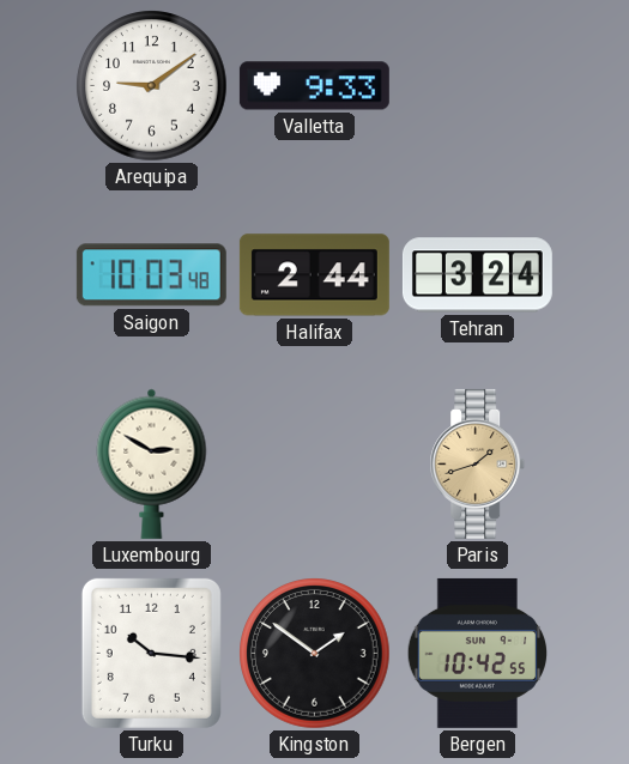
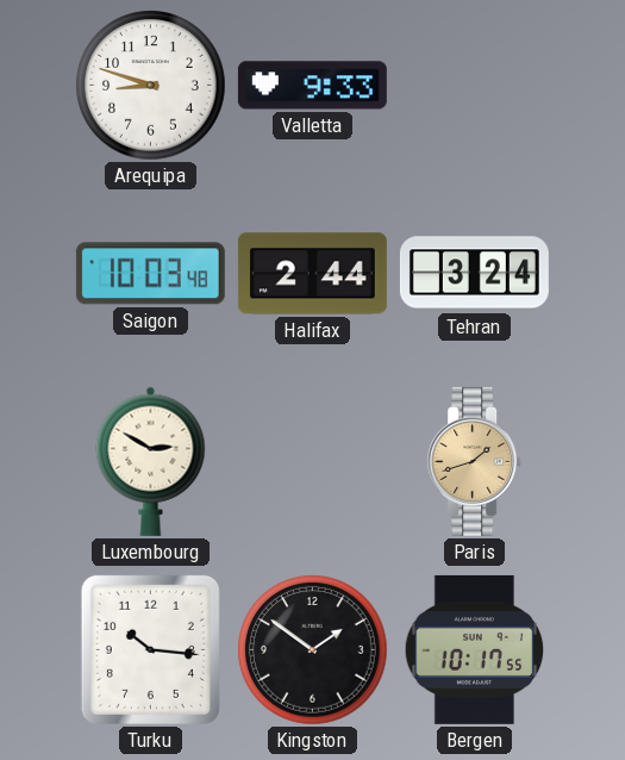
Arequipa: 9:09 -> 8:48 (151, 86)
Bergen: 10:42 -> 10:17 (475, 649)
